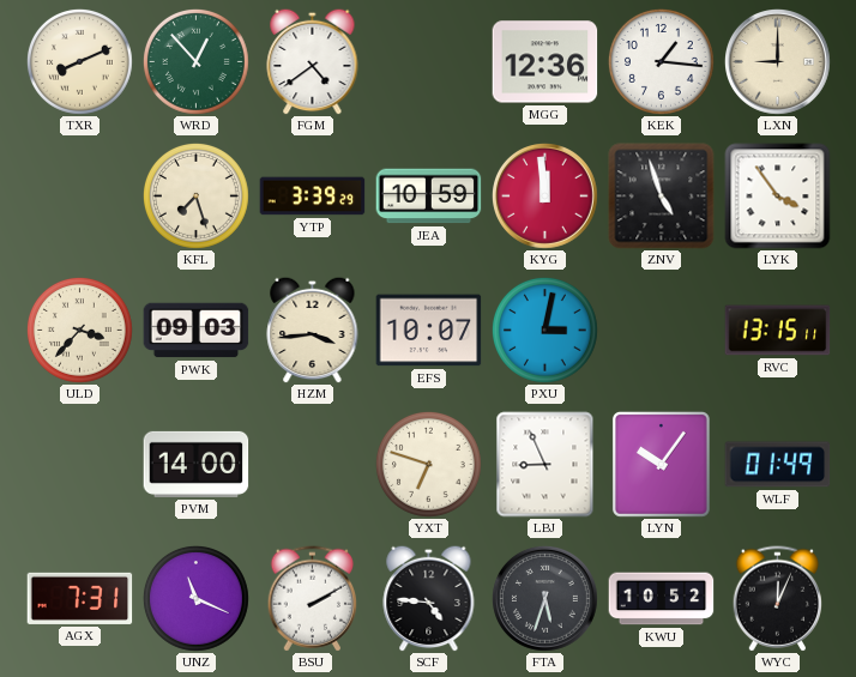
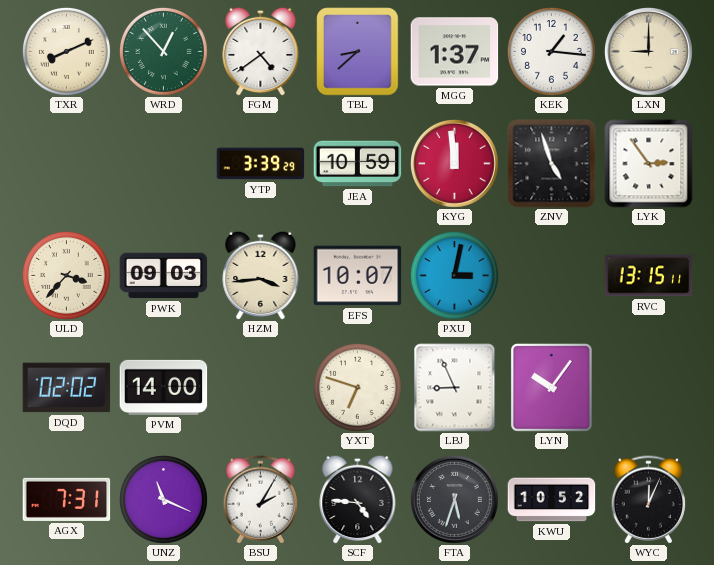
TBL: none -> 8:38 (358, 52)
MGG: 12:36 -> 1:37 (455, 52)
KFL: 7:27 -> none (195, 195)
LYK: 3:54 -> 2:54 (649, 164)
DQD: none -> 02:02 (67, 388)
WLF: 01:49 -> none (778, 465)
BSU: 2:10 -> 2:05 (260, 500)
